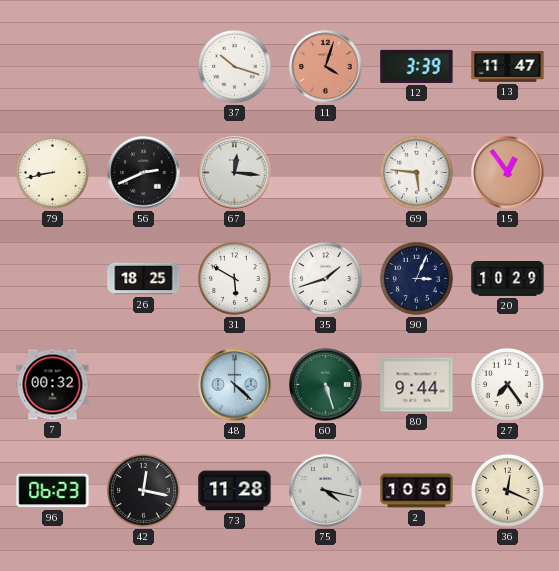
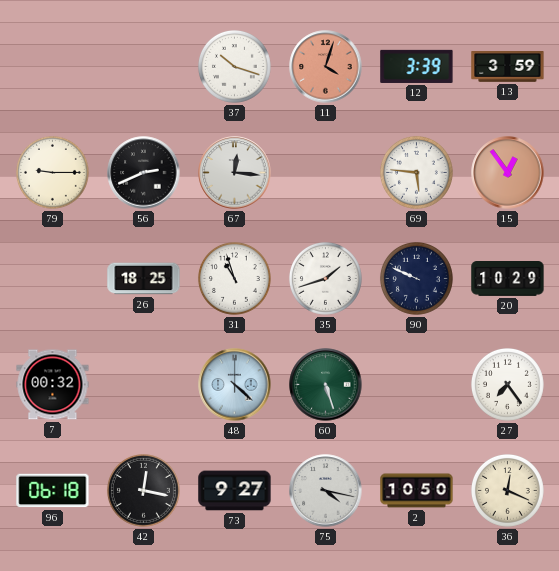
13: 11:47 -> 3:59 (508, 67)
79: 8:43 -> 9:15 (53, 173)
31: 5:50 -> 10:57 (235, 279)
90: 3:04 -> 9:49 (417, 279)
80: 9:44 -> none (417, 385)
96: 06:23 -> 06:18 (53, 491)
73: 11:28 -> 9:27 (235, 491)
